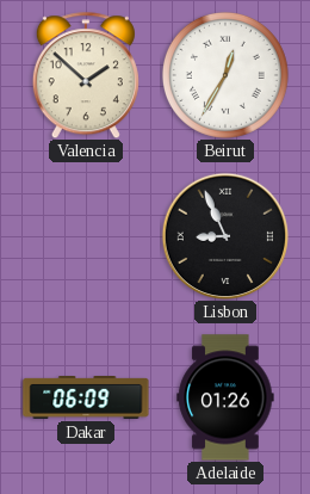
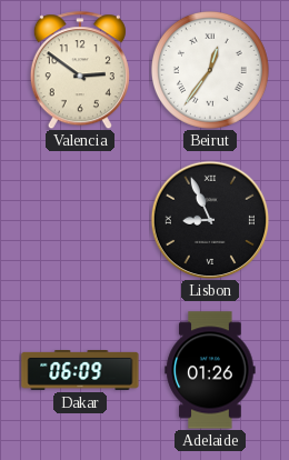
Valencia: 1:52 -> 2:51 (80, 70)
Beirut: 12:35 -> 12:36 (210, 70)
